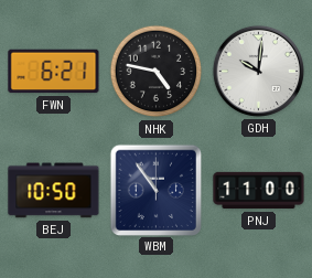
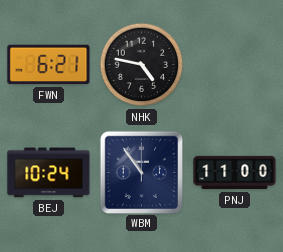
GDH: 10:01 -> none (258, 71)
BEJ: 10:50 -> 10:24 (49, 173)
